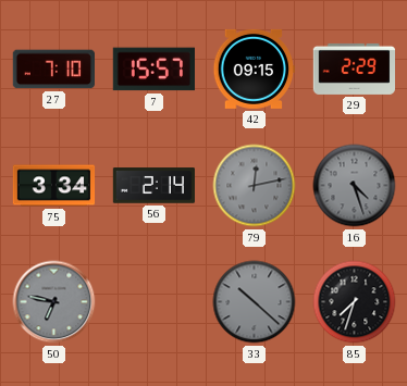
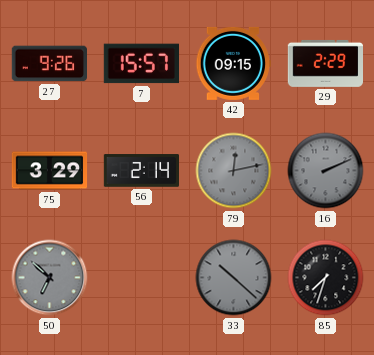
27: 7:10 -> 9:26 (49, 64)
75: 3:34 -> 3:29 (50, 171)
16: 4:27 -> 2:11 (326, 171)
50: 6:47 -> 6:52 (50, 278)
